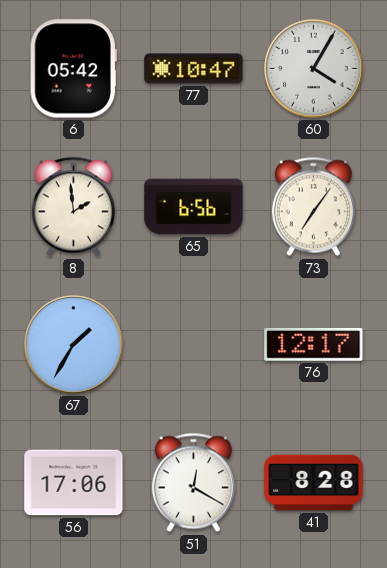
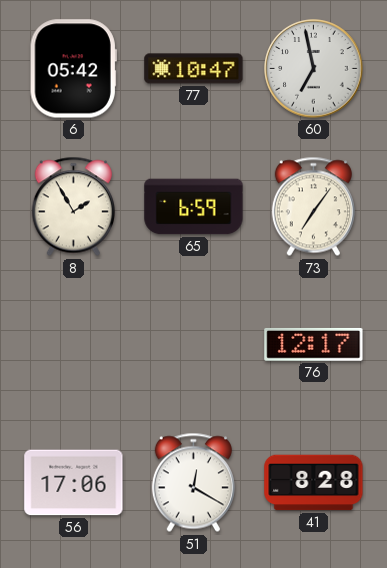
60: 4:05 -> 6:58 (314, 69)
8: 1:59 -> 1:55 (73, 207)
65: 6:56 -> 6:59 (194, 207)
67: 1:35 -> none (74, 345)
